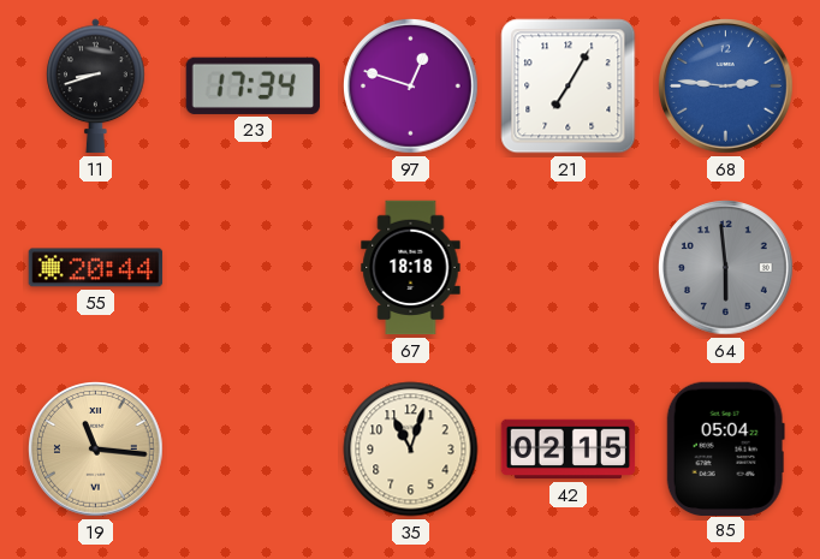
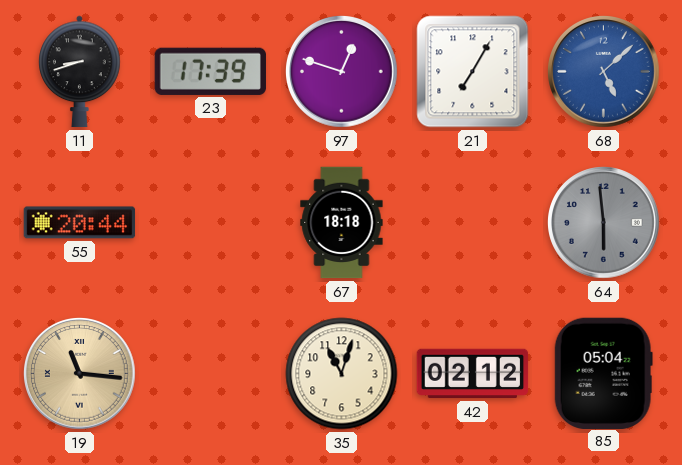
23: 17:34 -> 17:39 (210, 71)
68: 2:46 -> 5:08 (604, 72)
42: 02:15 -> 02:12 (473, 374)
